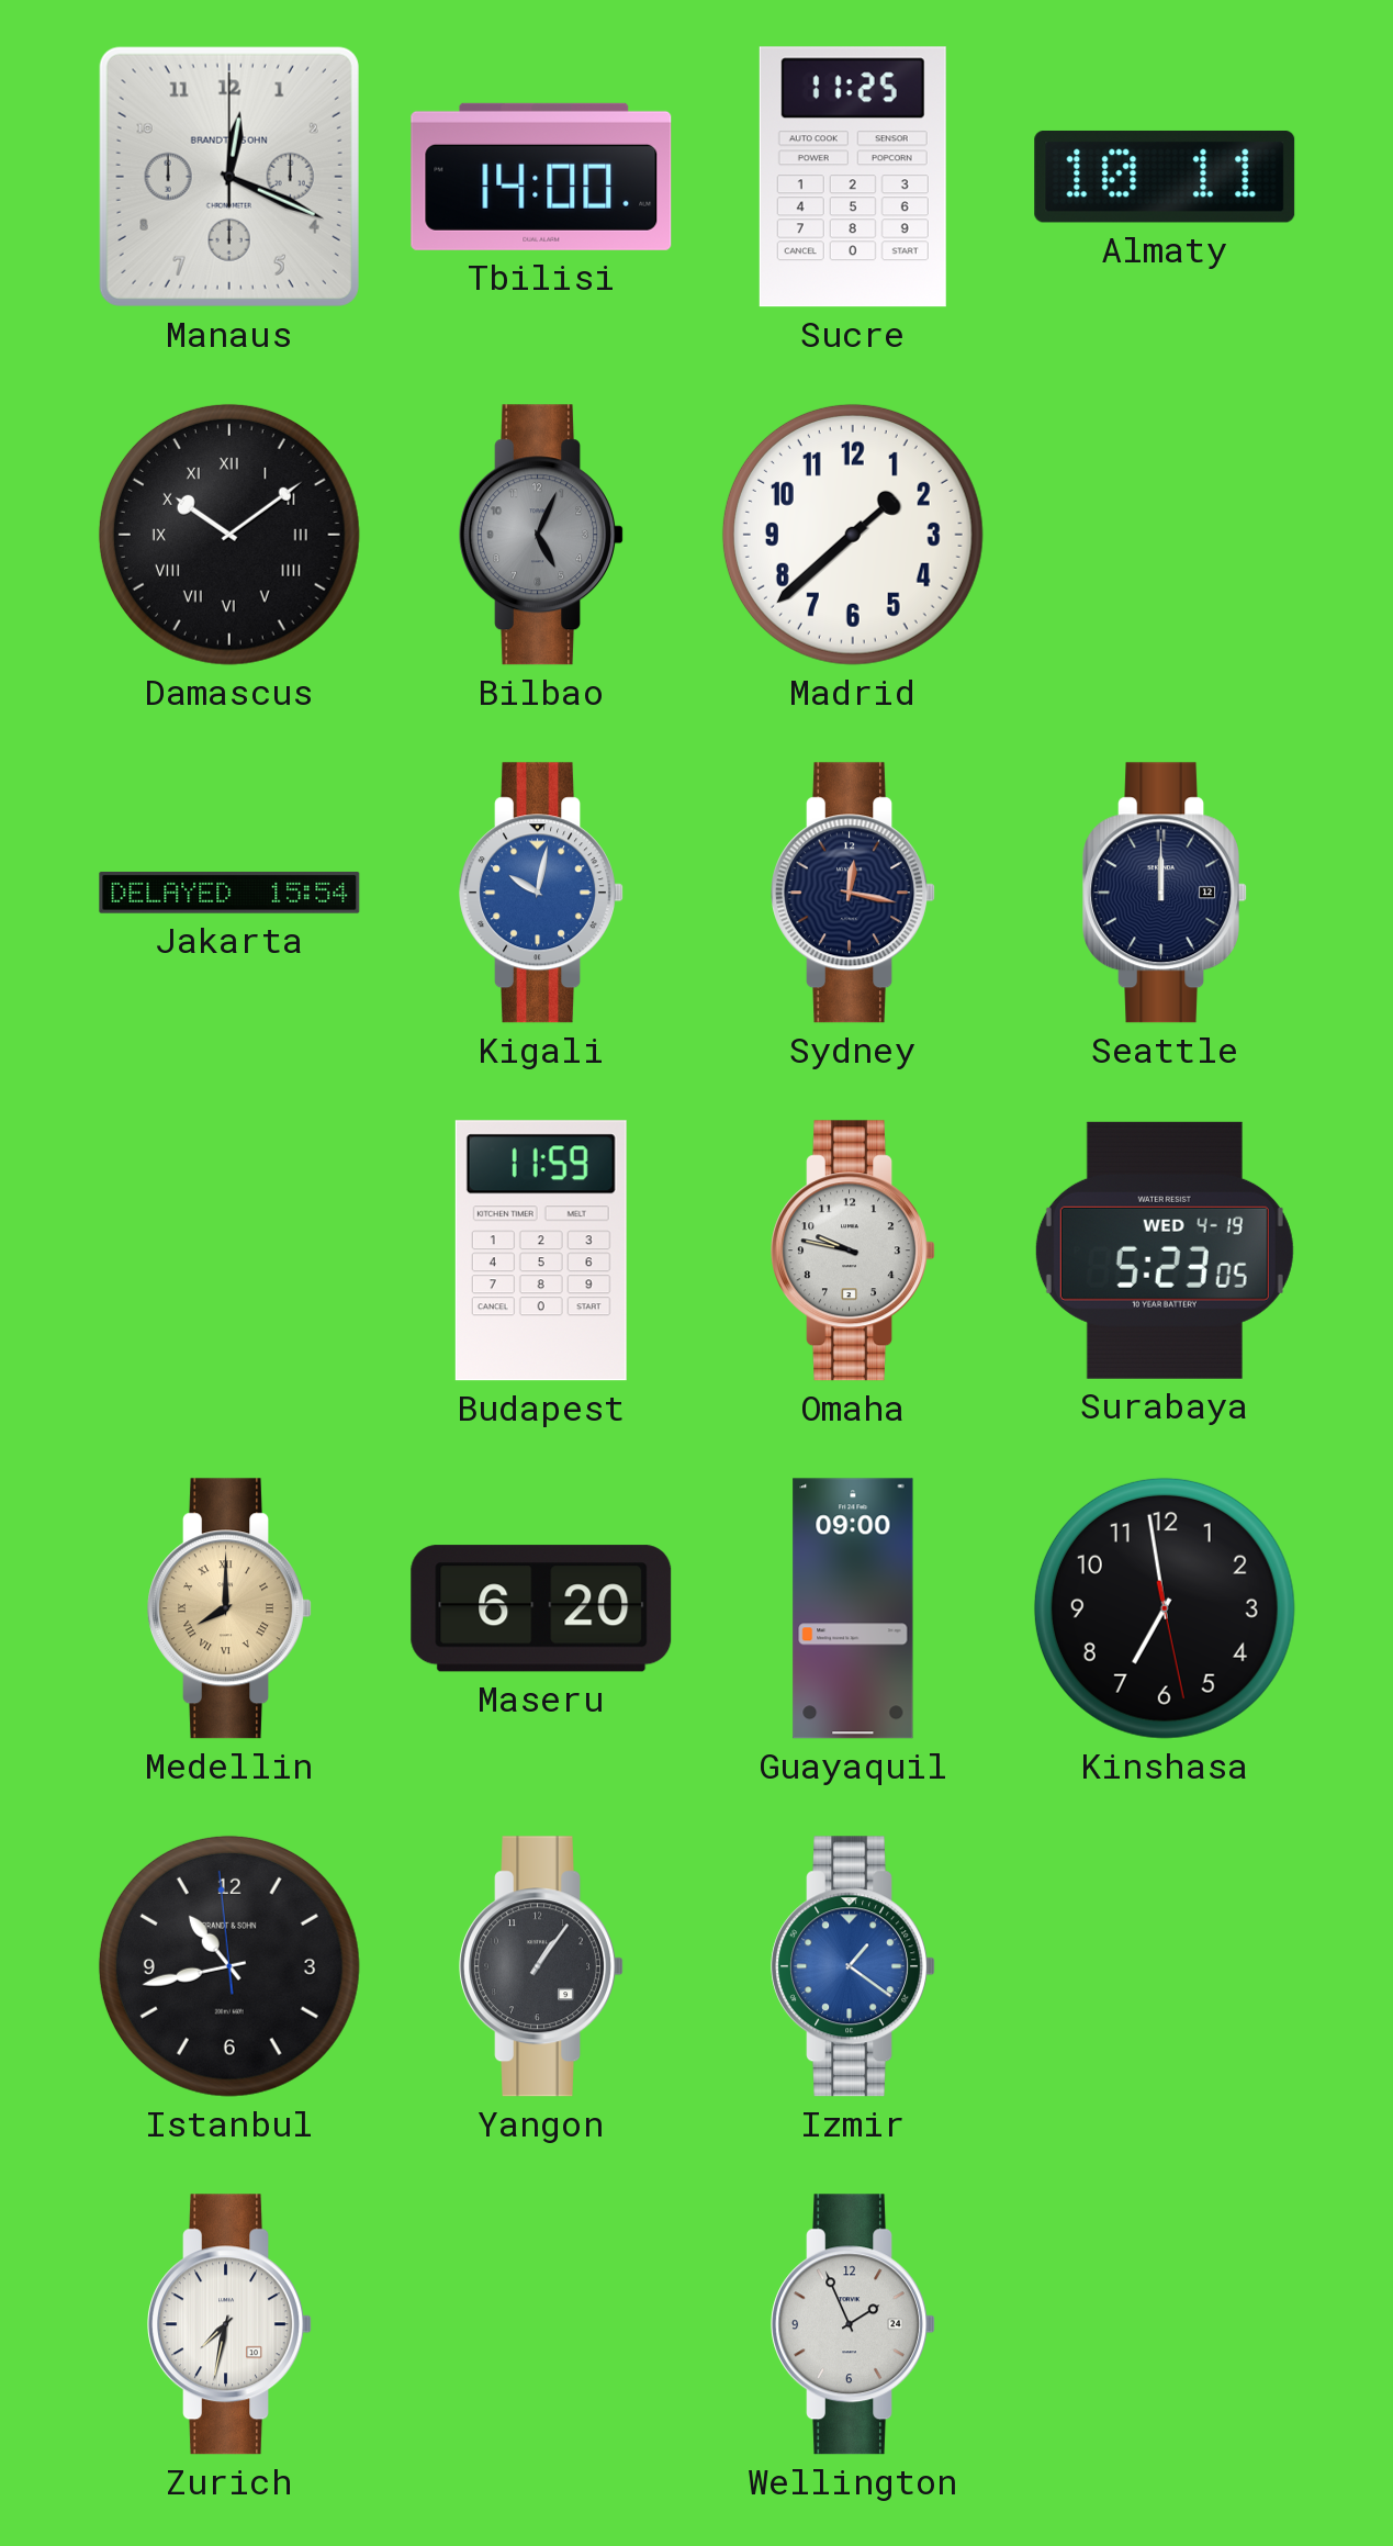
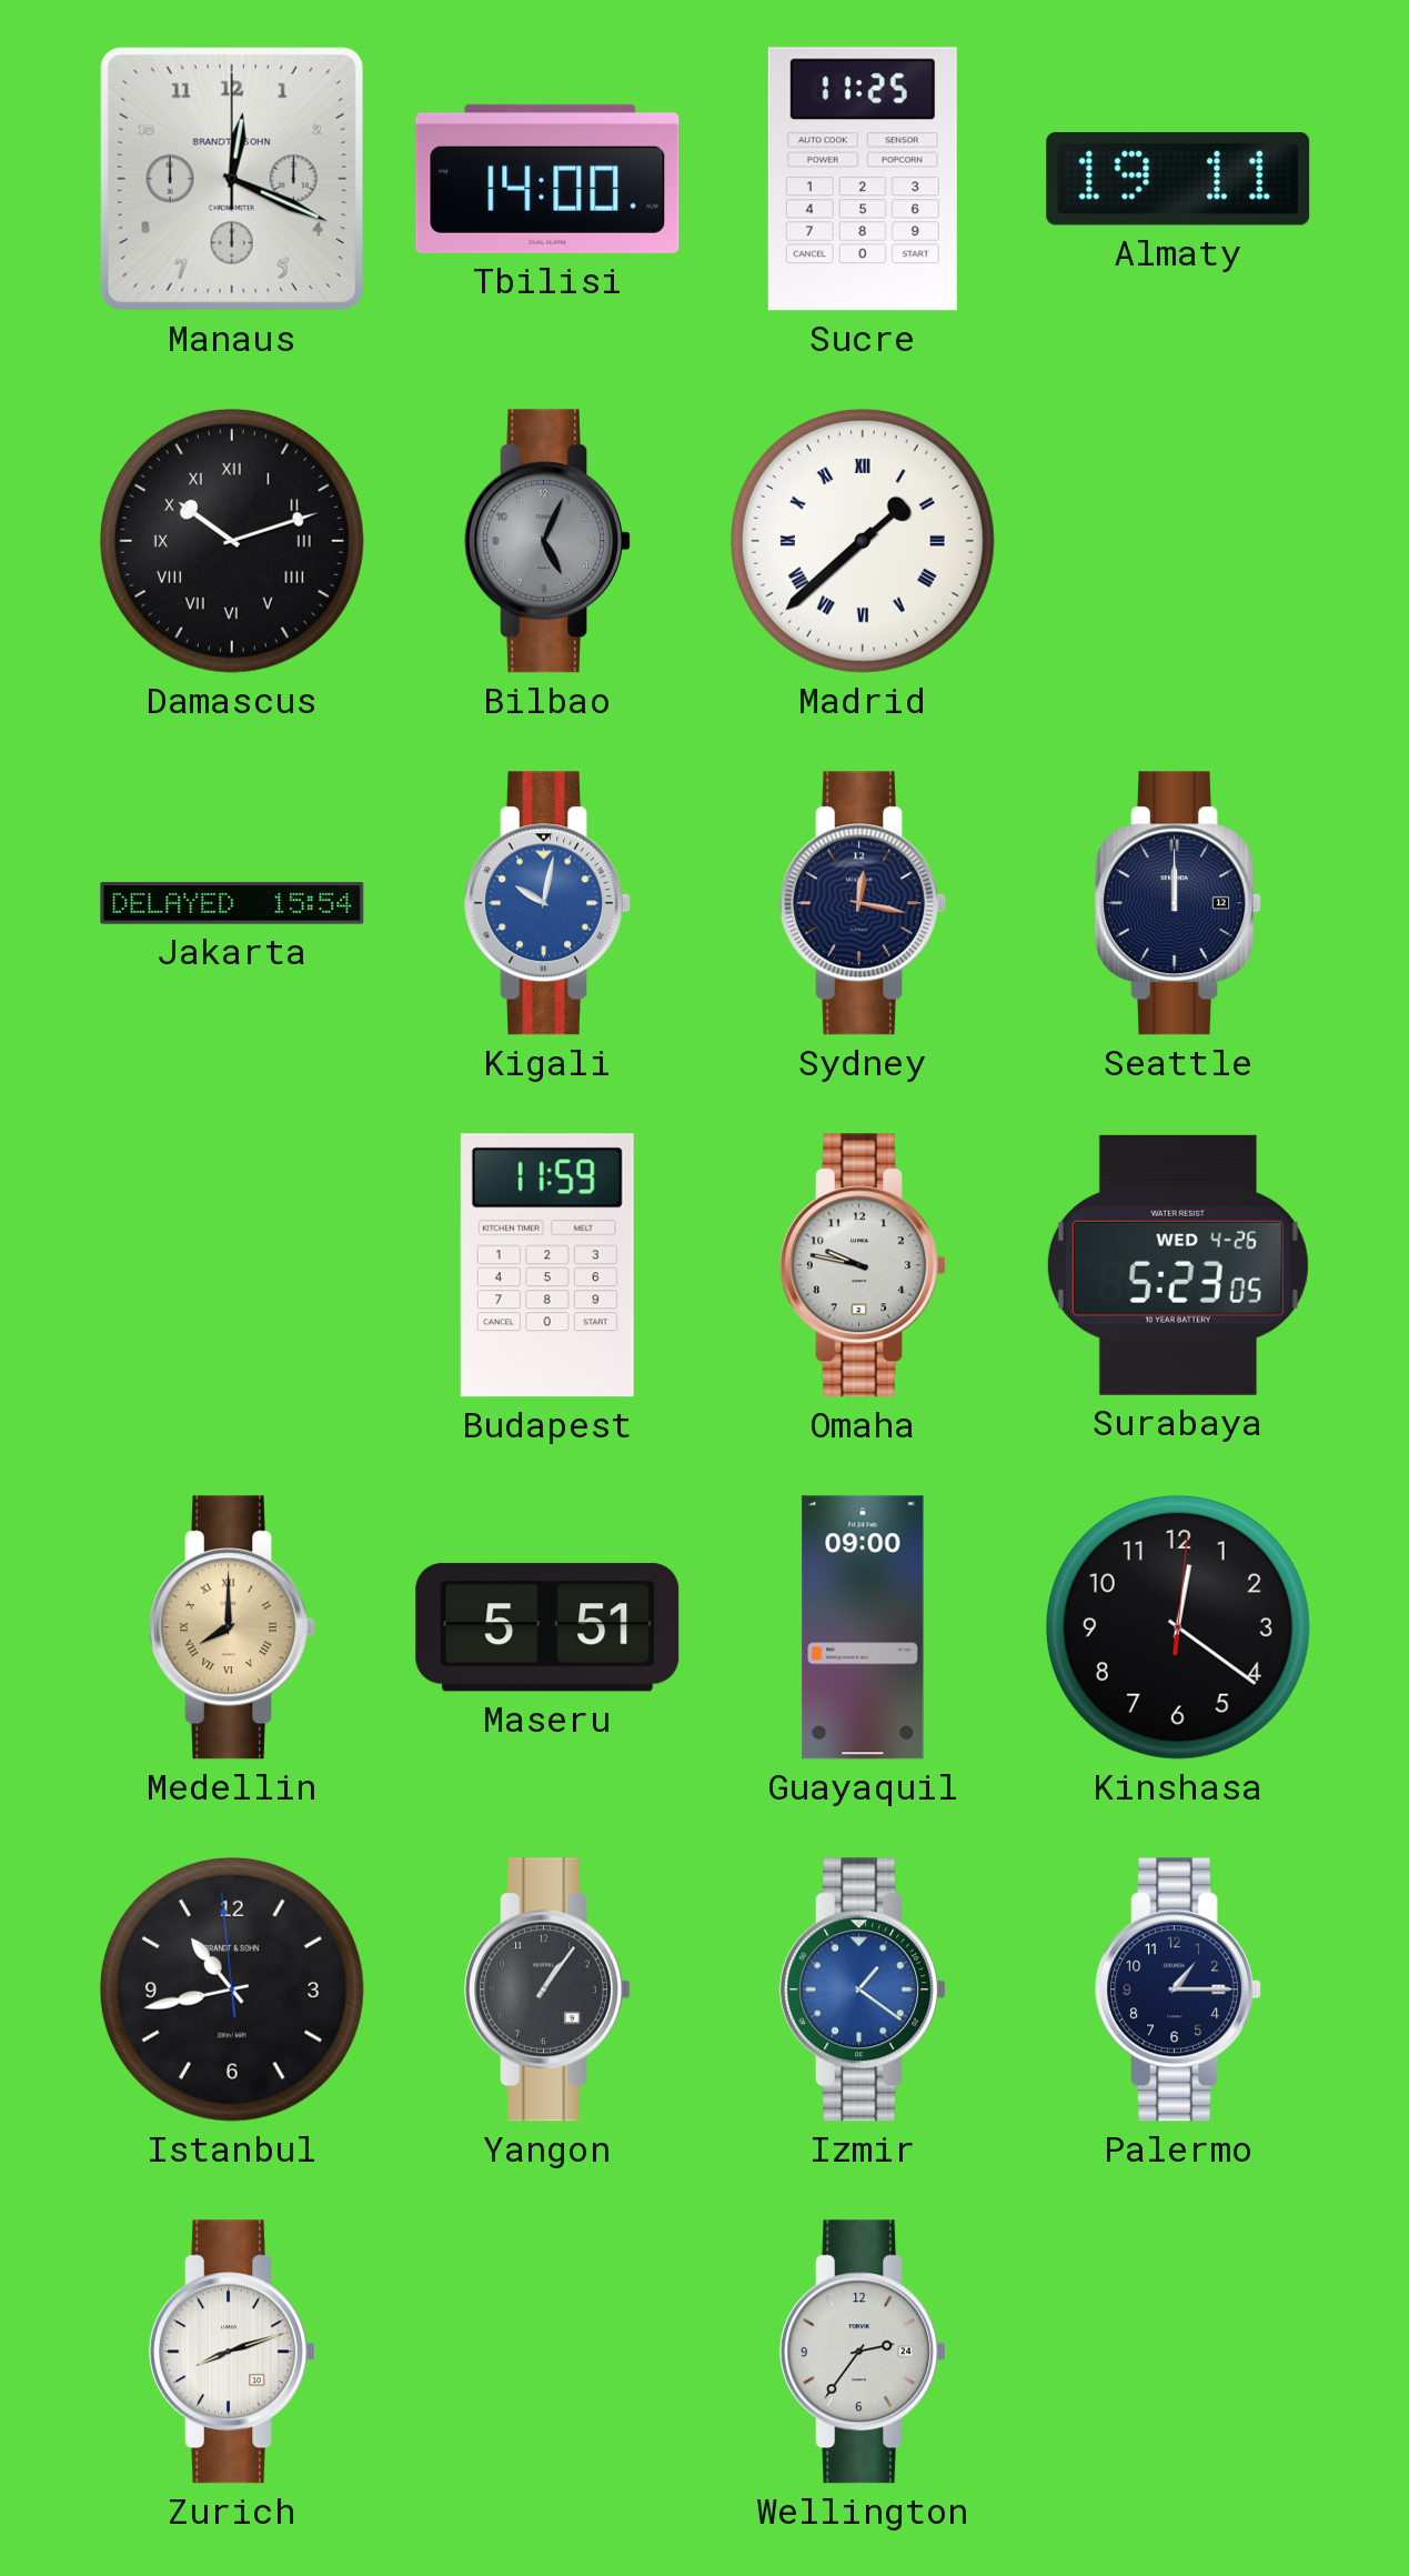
Almaty: 10:11 -> 19:11 (1178, 179)
Damascus: 10:09 -> 10:12 (232, 541)
Madrid numerals: Arabic -> Roman (863, 541)
Surabaya date: WED 4-19 -> WED 4-26 (1178, 1265)
Maseru: 6:20 -> 5:51 (547, 1627)
Kinshasa: 6:58 -> 12:21 (1178, 1627)
Palermo: none -> 1:15 (1178, 1989)
Zurich: 7:32 -> 8:12 (232, 2352)
Wellington: 1:56 -> 2:36 (863, 2352)
